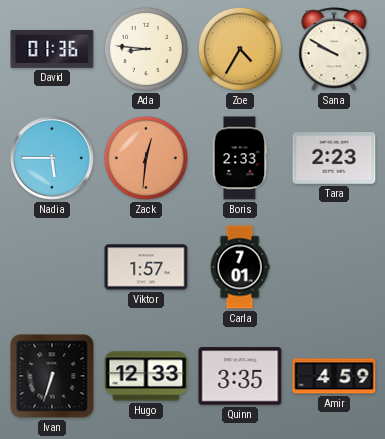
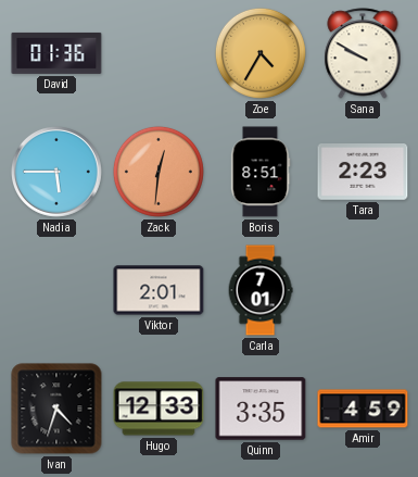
Ada: 8:46 -> none (146, 49)
Boris: 2:33 -> 8:51 (261, 172)
Viktor: 1:57 -> 2:01 (159, 290)
Ivan: 6:33 -> 4:33 (56, 409)
